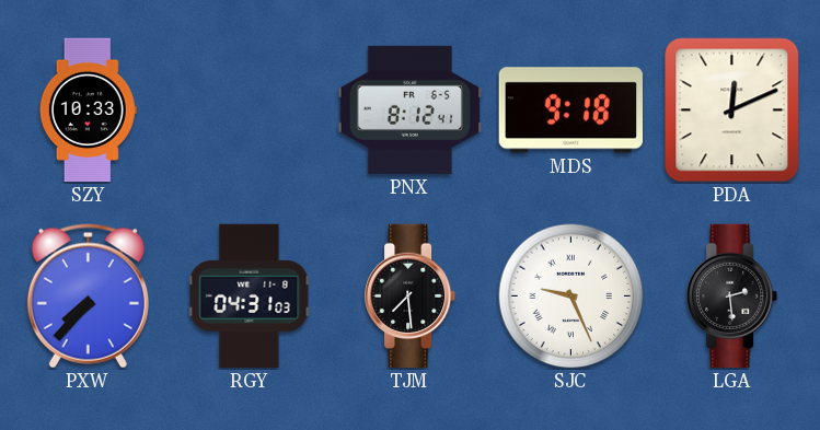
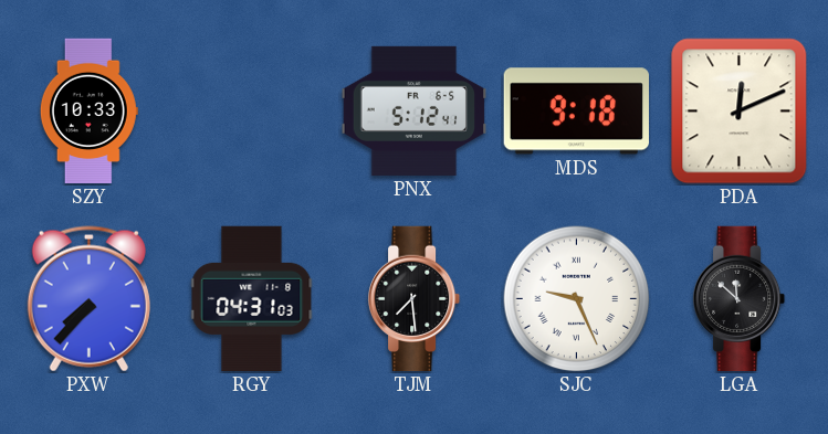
PNX: 8:12 -> 5:12 (415, 110)
LGA: 2:29 -> 11:52 (740, 299)
